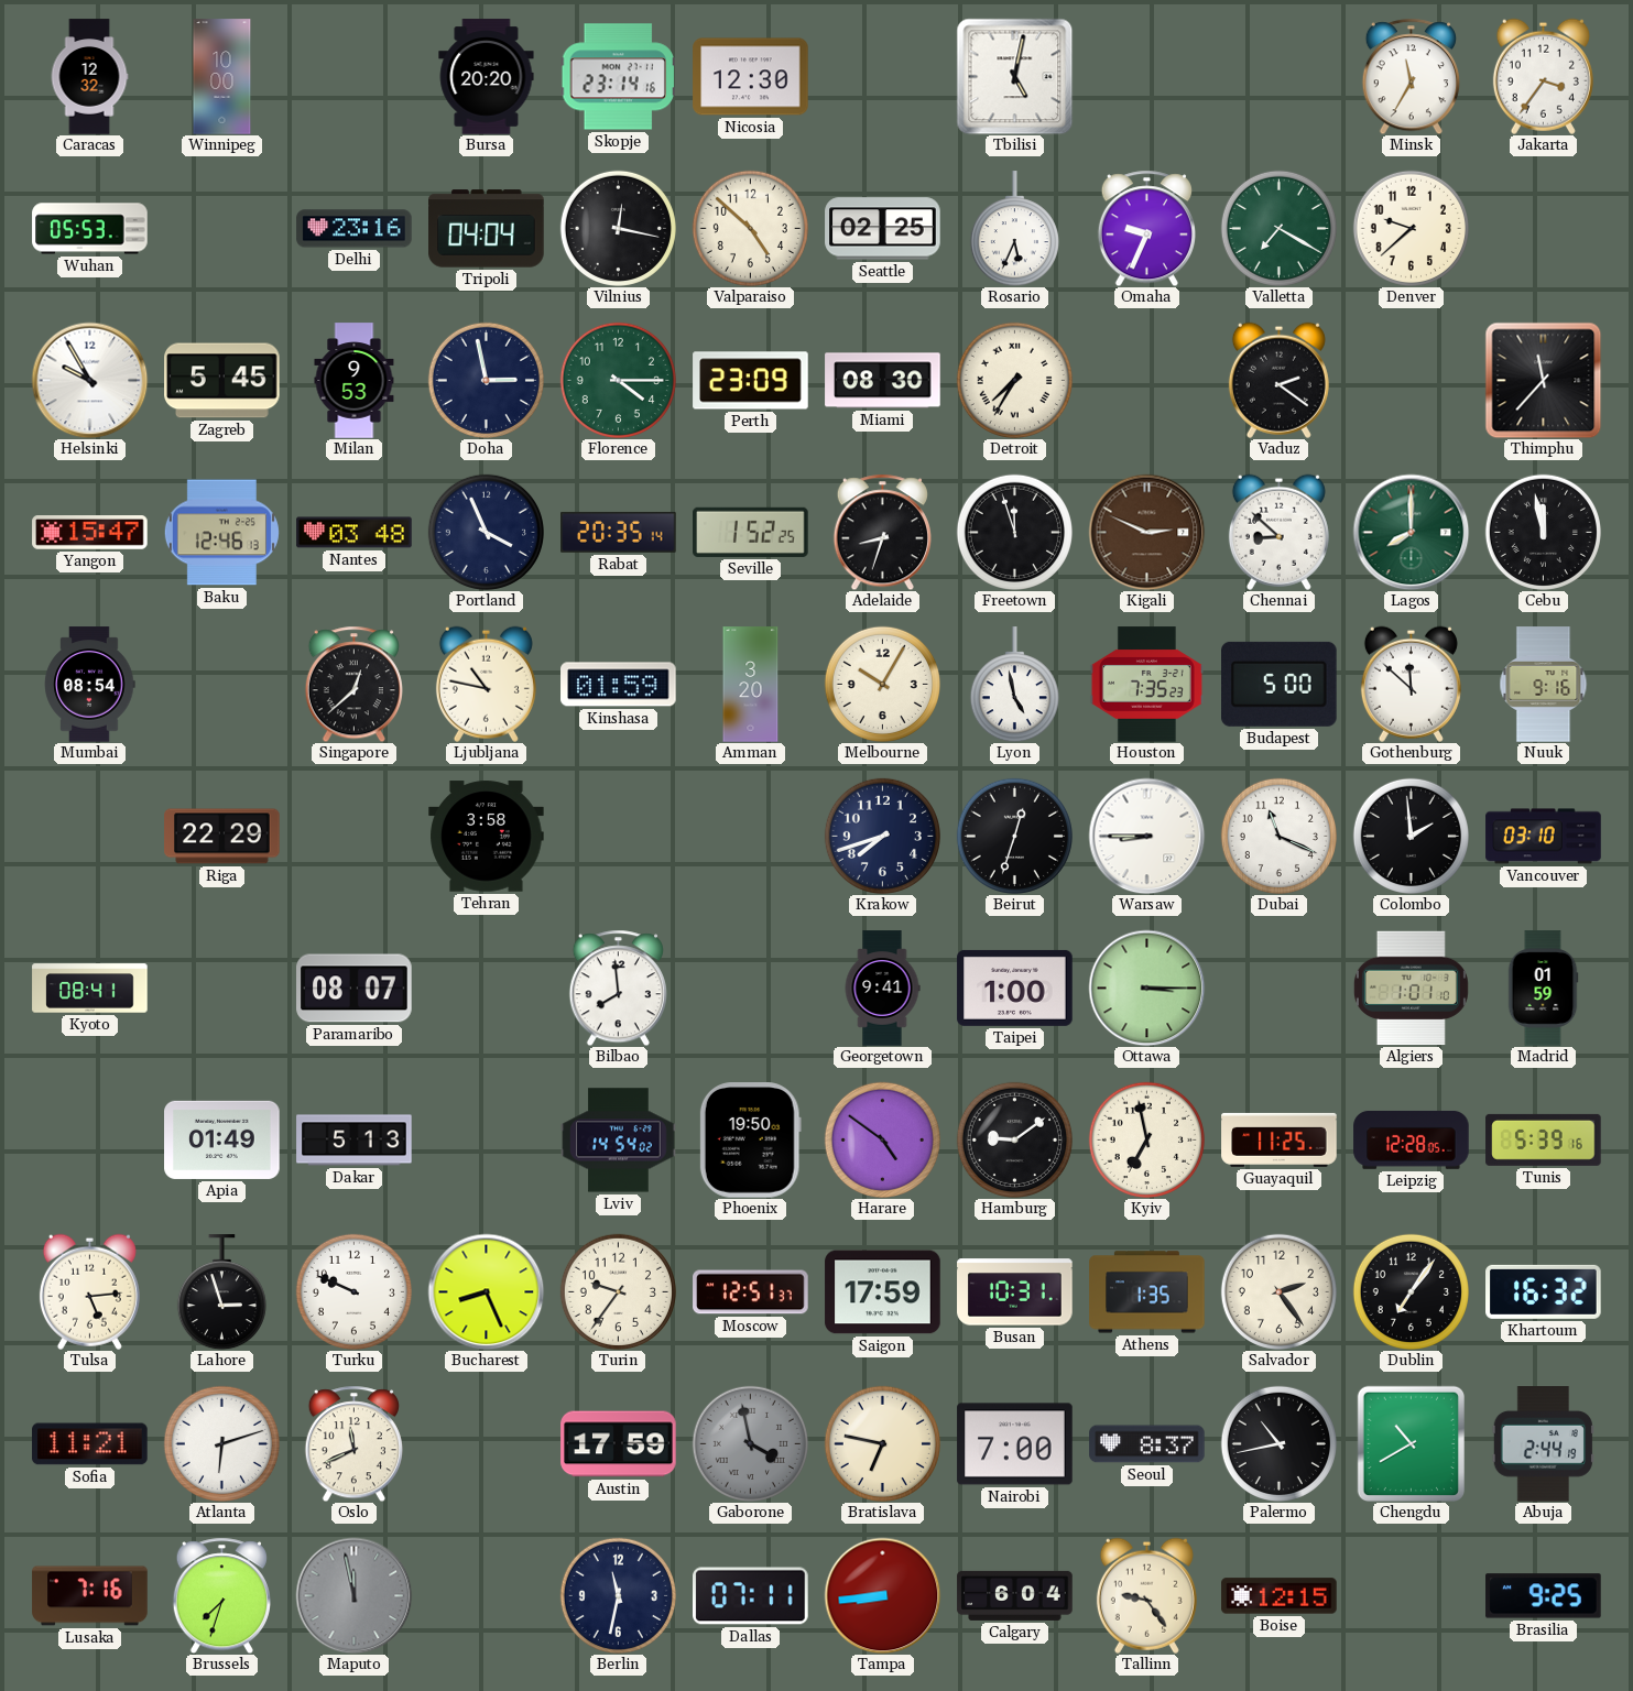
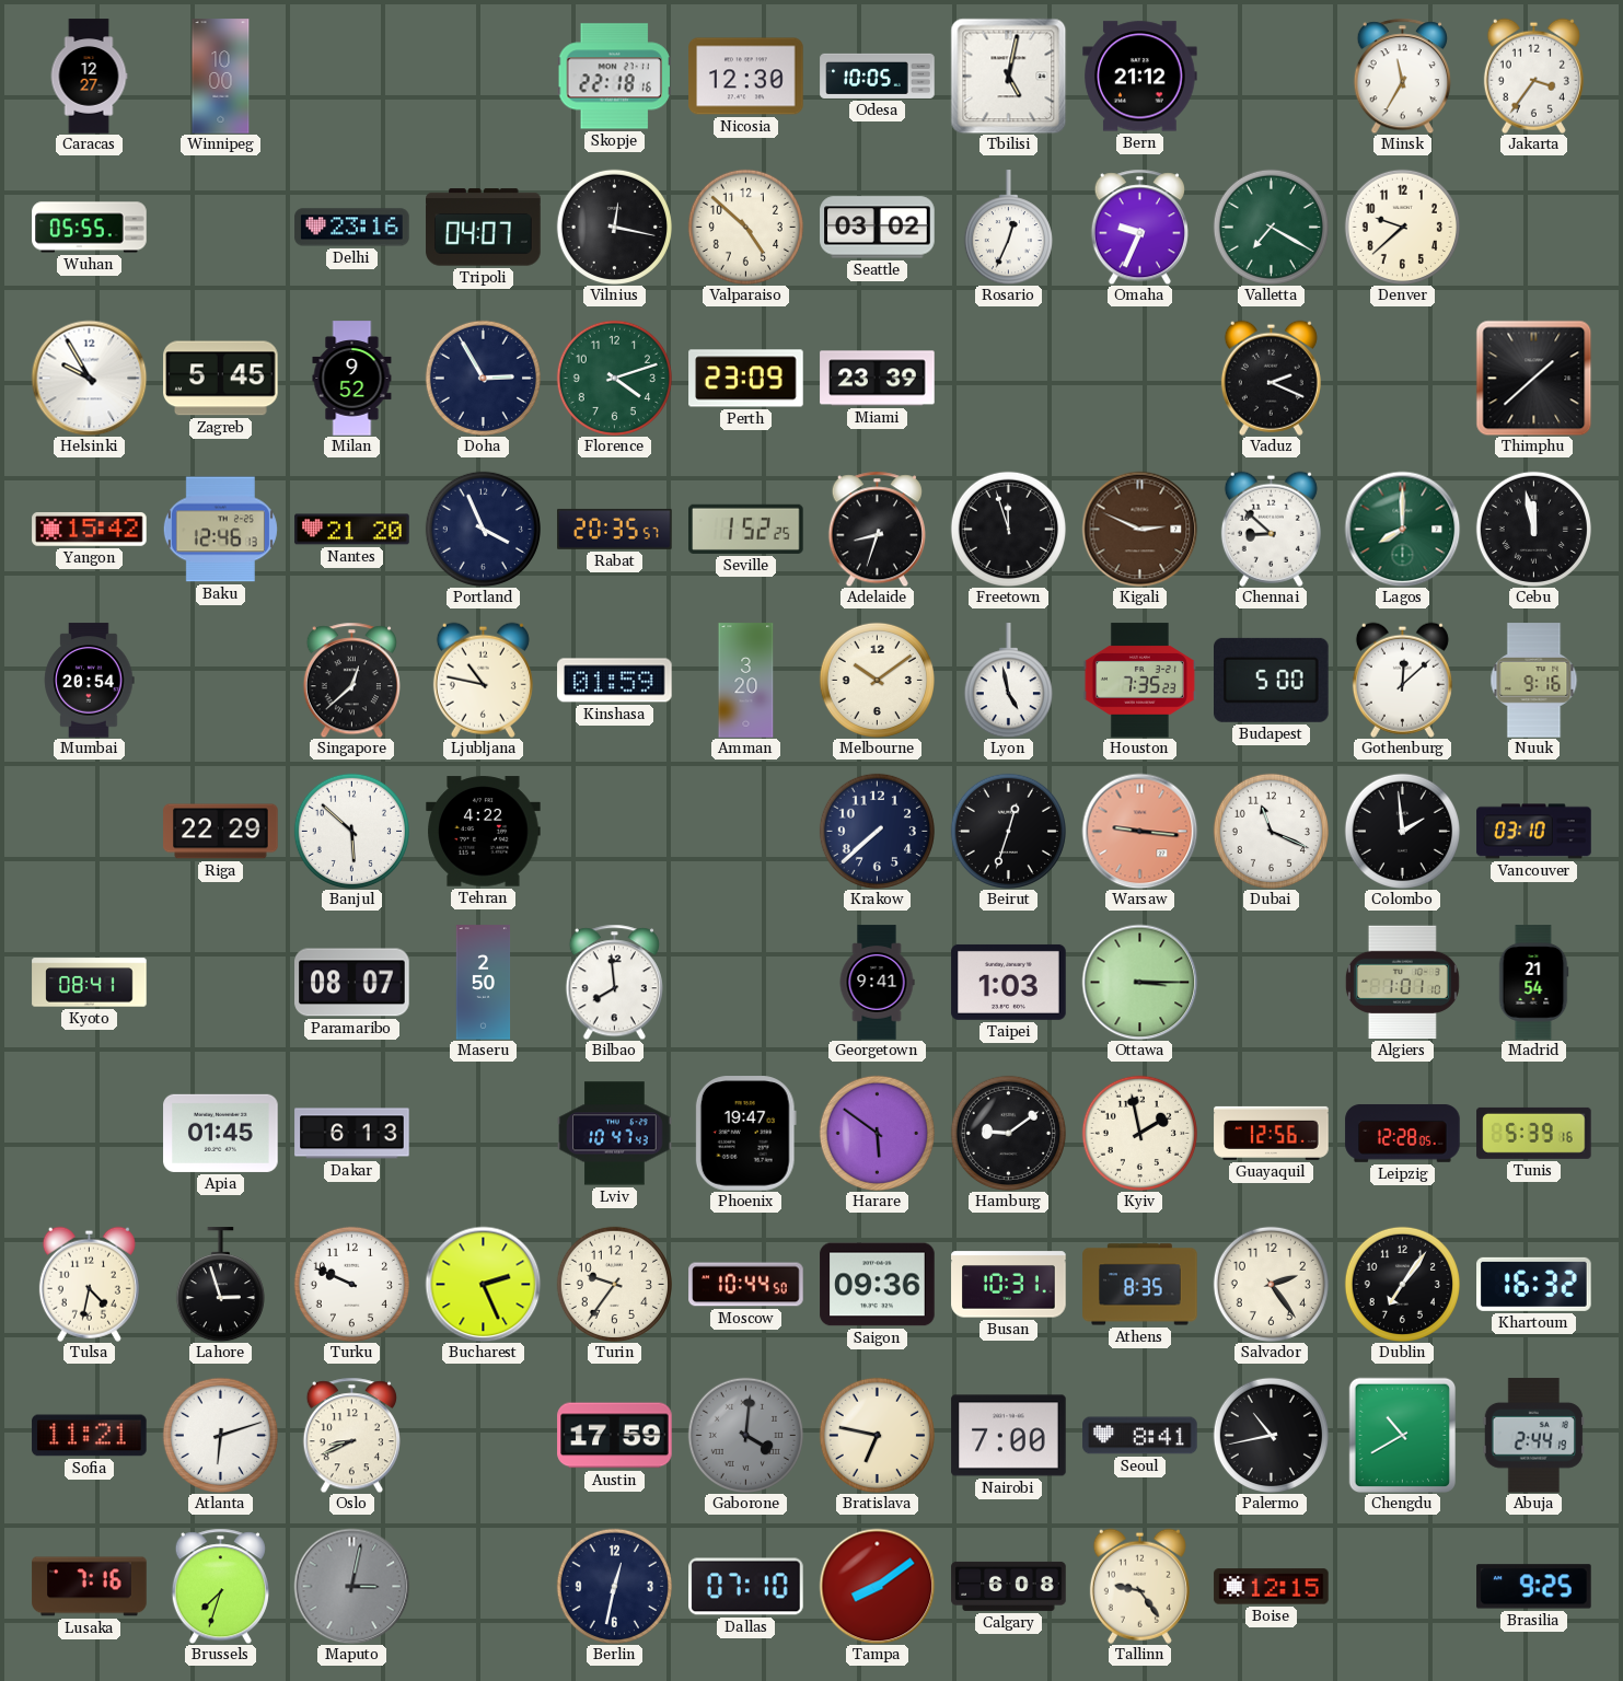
Caracas: 12:32 -> 12:27 (89, 77)
Bursa: 20:20 -> none (487, 77)
Skopje: 23:14 -> 22:18 (614, 77)
Odesa: none -> 10:05 (878, 76)
Bern: none -> 21:12 (1140, 77)
Wuhan: 05:53 -> 05:55 (90, 228)
Tripoli: 04:04 -> 04:07 (484, 228)
Seattle: 02:25 -> 03:02 (878, 228)
Rosario: 5:34 -> 12:34 (1008, 228)
Milan: 9:53 -> 9:52 (352, 379)
Doha: 2:58 -> 2:55 (483, 378)
Florence: 4:15 -> 4:12 (614, 378)
Miami: 08:30 -> 23:39 (878, 379)
Detroit: 7:35 -> none (1014, 380)
Vaduz: 2:21 -> 2:19 (1271, 378)
Thimphu: 11:37 -> 1:38 (1533, 378)
Yangon: 15:47 -> 15:42 (90, 530)
Nantes: 03:48 -> 21:20 (352, 530)
Rabat: 20:35:14 -> 20:35:57 (615, 529)
Mumbai: 08:54 -> 20:54 (90, 681)
Melbourne: 10:05 -> 10:09 (877, 680)
Gothenburg: 11:52 -> 12:08 (1402, 680)
Banjul: none -> 5:52 (351, 831)
Tehran: 3:58 -> 4:22 (484, 832)
Krakow: 7:42 -> 7:38 (877, 831)
Warsaw: 8:45 -> 9:16 (1139, 831)
Warsaw dial: white -> salmon (1139, 831)
Maseru: none -> 2:50 (484, 983)
Taipei: 1:00 -> 1:03 (1009, 982)
Madrid: 01:59 -> 21:54 (1533, 983)
Apia: 01:49 -> 01:45 (221, 1133)
Dakar: 5:13 -> 6:13 (352, 1134)
Lviv: 14:54 -> 10:47 (615, 1134)
Phoenix: 19:50 -> 19:47 (745, 1134)
Harare: 4:51 -> 5:51 (877, 1133)
Kyiv: 6:58 -> 1:58 (1139, 1133)
Guayaquil: 11:25 -> 12:56 (1272, 1133)
Tulsa: 5:14 -> 4:32 (89, 1284)
Bucharest: 8:26 -> 2:26 (483, 1284)
Moscow: 12:51 -> 10:44 (746, 1285)
Saigon: 17:59 -> 09:36 (878, 1285)
Athens: 1:35 -> 8:35 (1140, 1285)
Oslo: 11:41 -> 8:41 (351, 1435)
Gaborone: 3:58 -> 4:01 (745, 1435)
Seoul: 8:37 -> 8:41 (1140, 1436)
Maputo: 11:58 -> 3:02 (351, 1586)
Berlin: 11:32 -> 12:32 (614, 1586)
Dallas: 07:11 -> 07:10 (746, 1587)
Tampa: 8:44 -> 8:09 (877, 1586)
Calgary: 6:04 -> 6:08 (1009, 1586)
